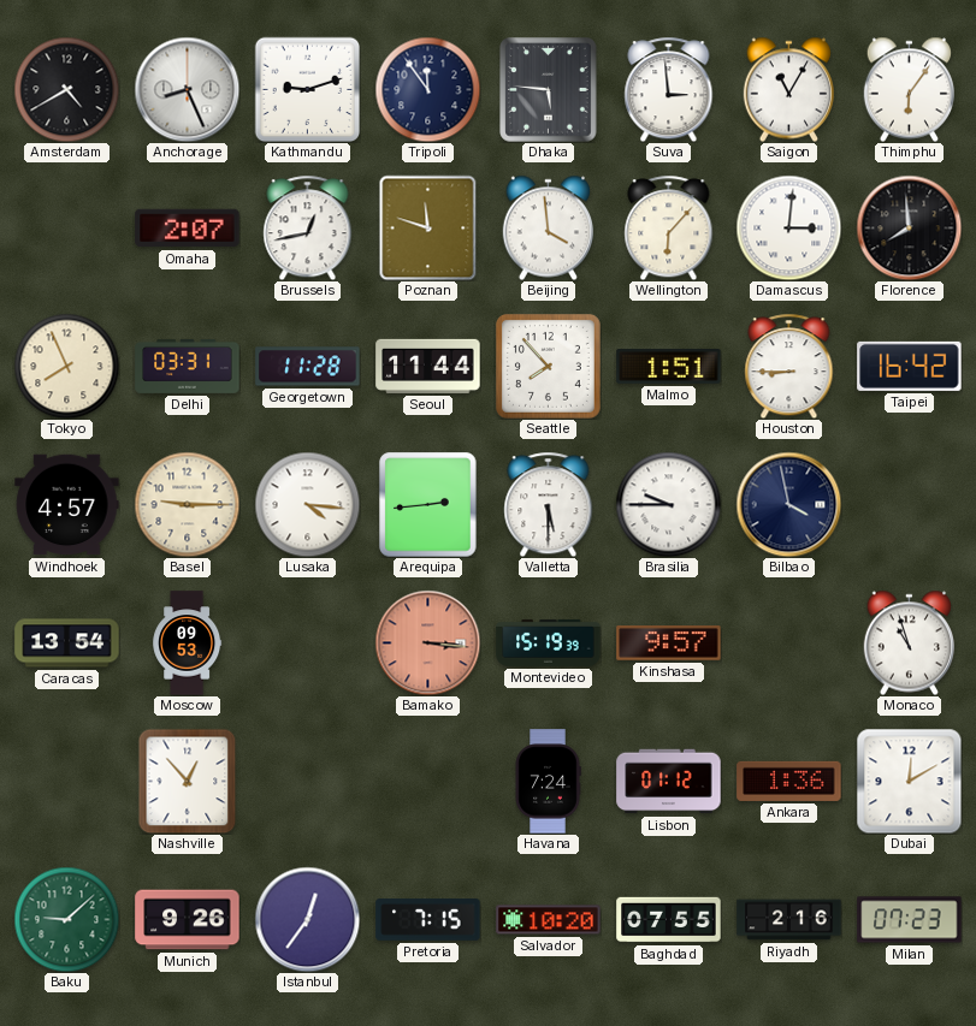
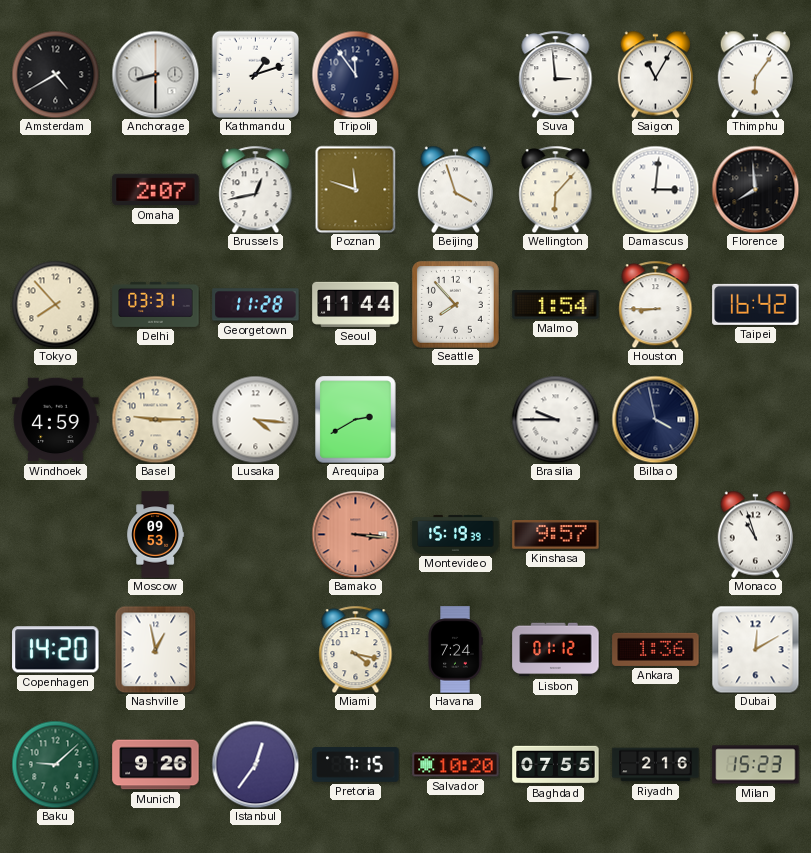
Anchorage: 8:26 -> 8:30 (155, 74)
Kathmandu: 9:12 -> 1:12 (255, 74)
Dhaka: 5:46 -> none (549, 90)
Beijing: 3:59 -> 3:57 (455, 189)
Tokyo: 7:56 -> 7:53 (55, 304)
Malmo: 1:51 -> 1:54 (556, 304)
Windhoek: 4:57 -> 4:59 (56, 420)
Arequipa: 2:44 -> 2:40 (356, 420)
Valletta: 5:30 -> none (549, 504)
Caracas: 13:54 -> none (67, 644)
Copenhagen: none -> 14:20 (56, 650)
Nashville: 12:53 -> 12:58 (156, 649)
Miami: none -> 4:17 (356, 649)
Milan: 07:23 -> 15:23 (756, 765)
